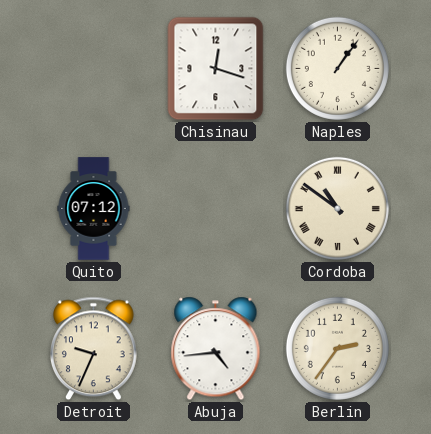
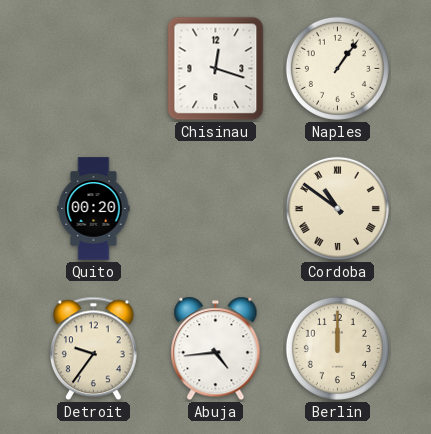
Quito: 07:12 -> 00:20 (94, 209)
Detroit: 9:34 -> 9:36 (93, 349)
Berlin: 2:36 -> 12:00 (337, 348)
